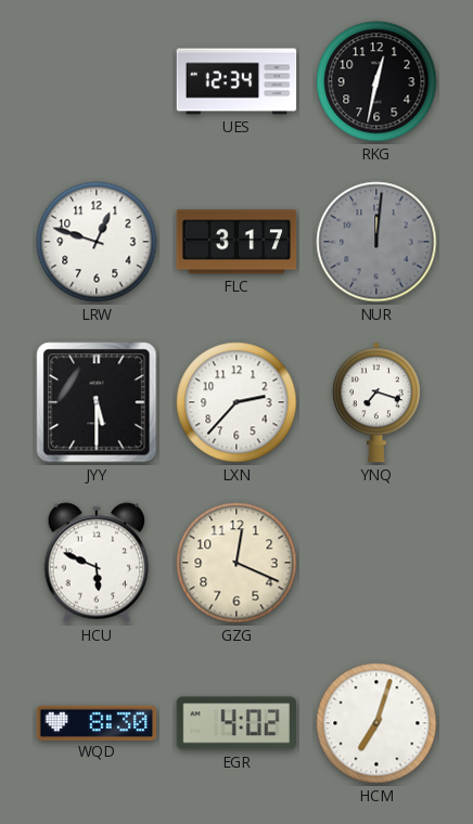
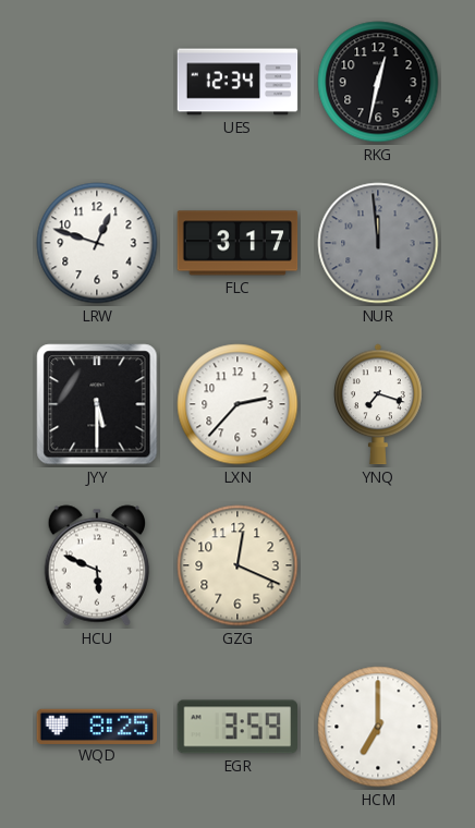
NUR: 12:01 -> 11:59 (378, 243)
WQD: 8:30 -> 8:25 (97, 726)
EGR: 4:02 -> 3:59 (236, 727)
HCM: 7:03 -> 7:00 (378, 727)
